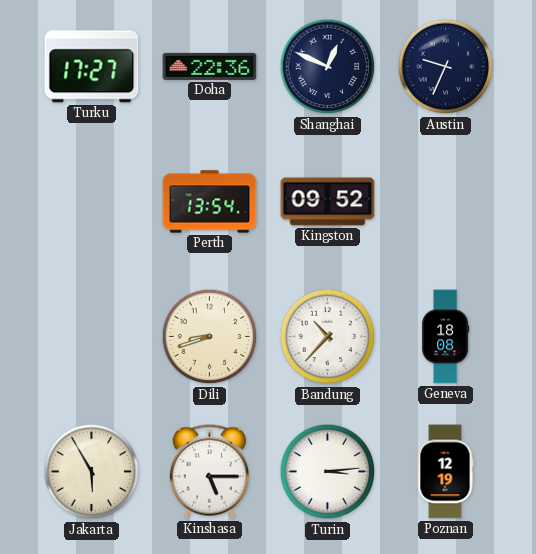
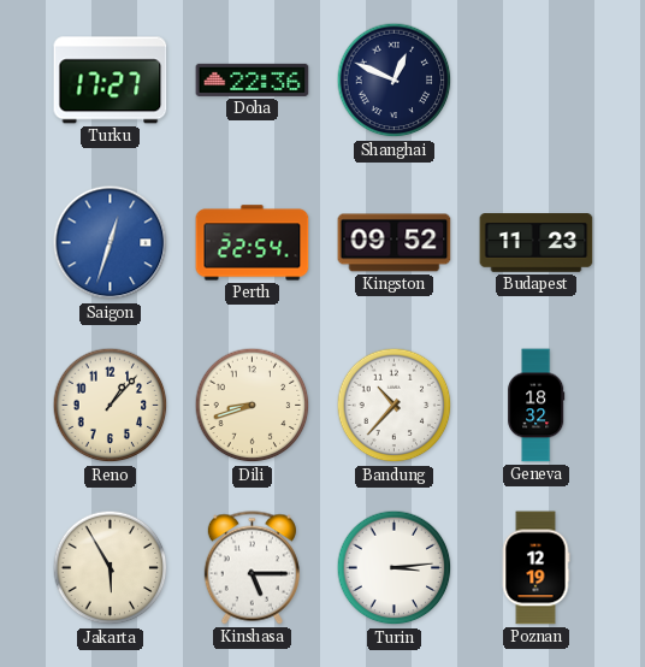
Austin: 9:34 -> none (446, 67)
Saigon: none -> 12:33 (111, 243)
Perth: 13:54 -> 22:54 (253, 243)
Budapest: none -> 11:23 (537, 243)
Reno: none -> 1:07 (111, 406)
Geneva: 18:08 -> 18:32 (537, 406)
